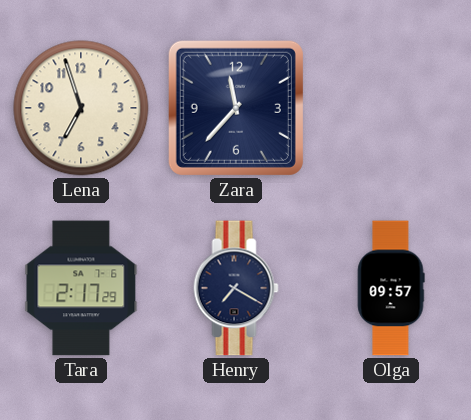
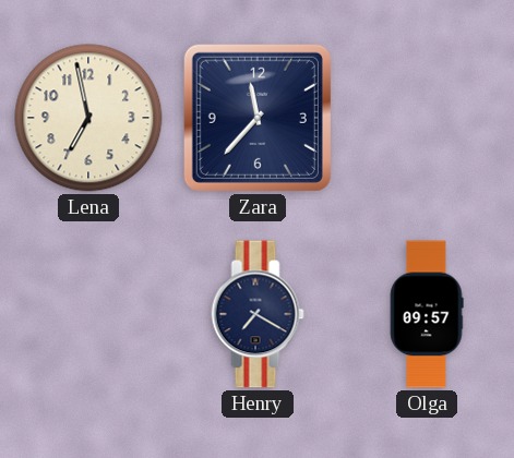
Lena: 6:57 -> 6:58 (88, 118)
Tara: 2:17 -> none (81, 288)
